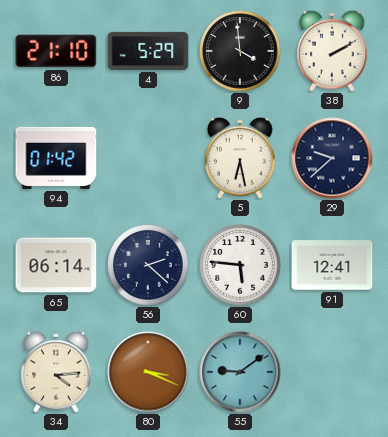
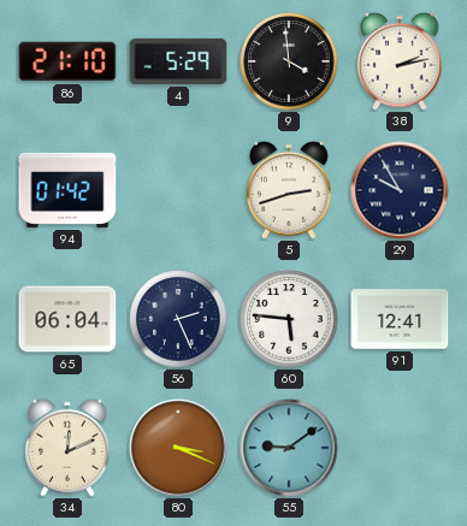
38: 2:10 -> 2:13 (400, 61)
5: 6:28 -> 2:42 (289, 190)
29: 9:38 -> 9:55 (400, 190)
65: 06:14 -> 06:04 (67, 319)
56: 2:22 -> 2:26 (178, 319)
34: 4:14 -> 12:11 (67, 448)
